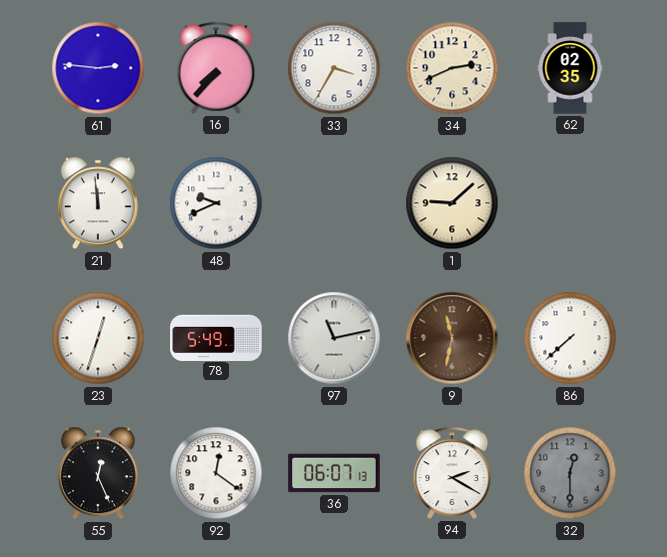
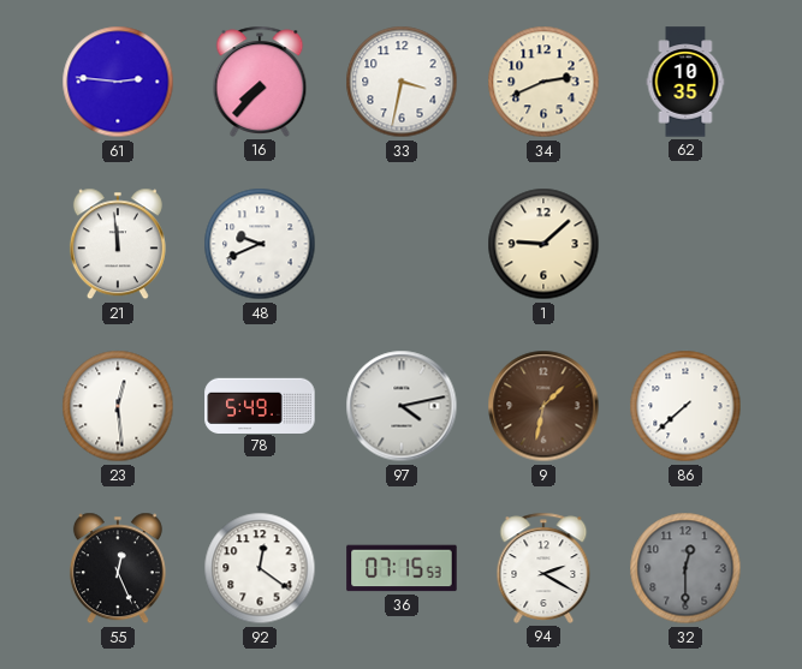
33: 3:35 -> 3:32 (402, 82)
62: 02:35 -> 10:35 (685, 82)
23: 12:33 -> 12:29 (118, 406)
97: 11:13 -> 4:13 (402, 406)
9: 11:32 -> 1:32 (543, 406)
36: 06:07 -> 07:15 (402, 568)
